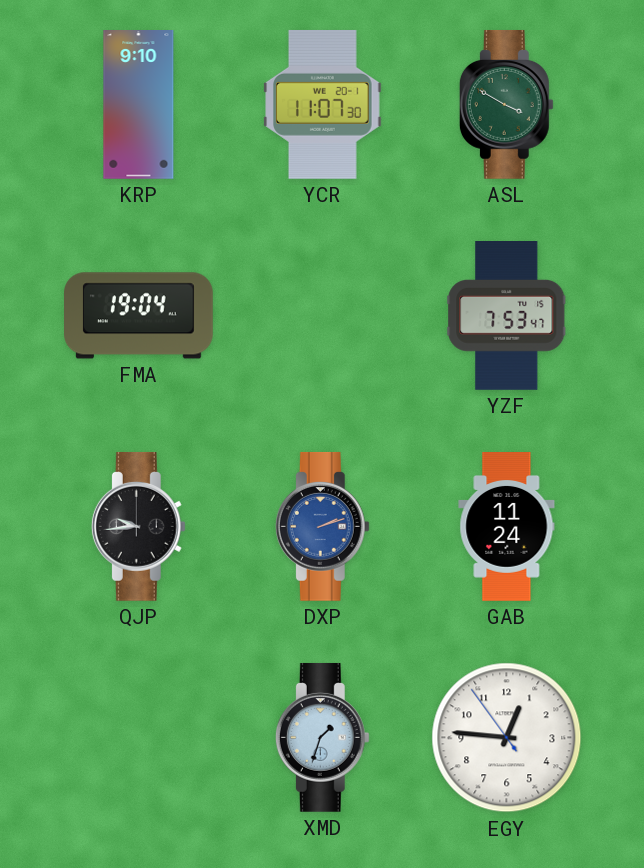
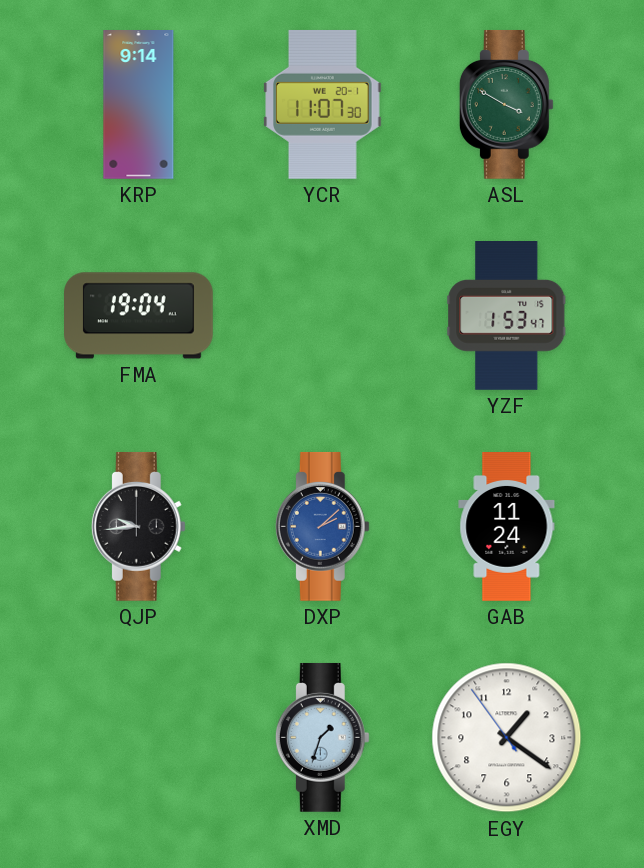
KRP: 9:10 -> 9:14 (139, 105)
YZF: 7:53 -> 1:53 (507, 316)
DXP: 2:12 -> 2:08 (322, 526)
EGY: 12:45 -> 1:20 (507, 738)
